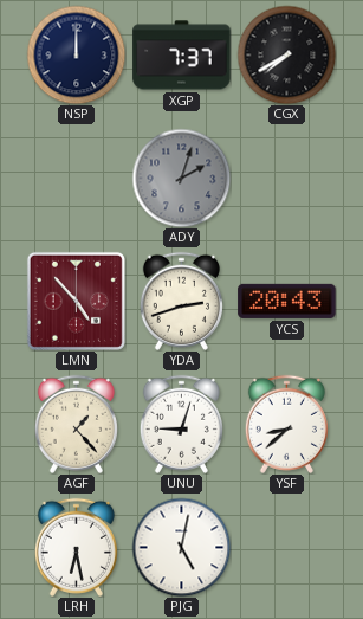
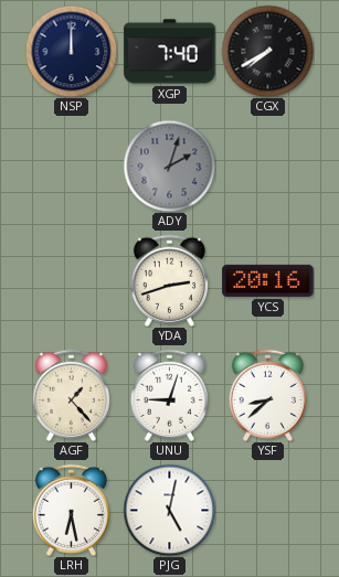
XGP: 7:37 -> 7:40 (170, 52)
LMN: 4:53 -> none (76, 301)
YCS: 20:43 -> 20:16 (268, 280)
